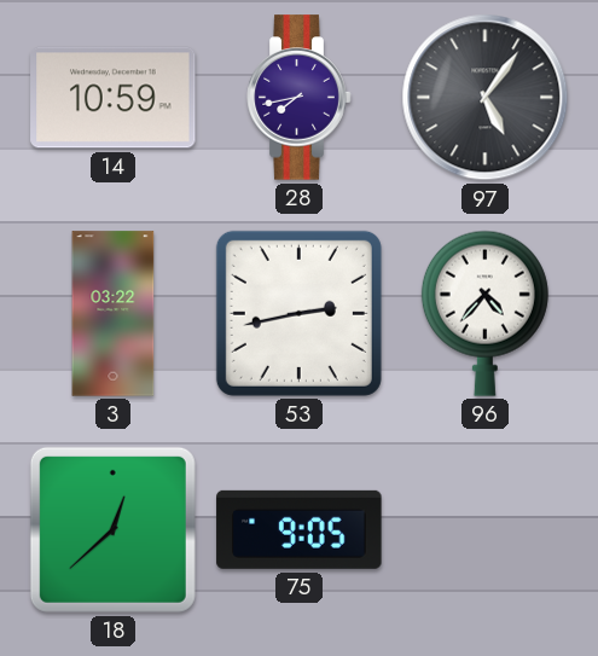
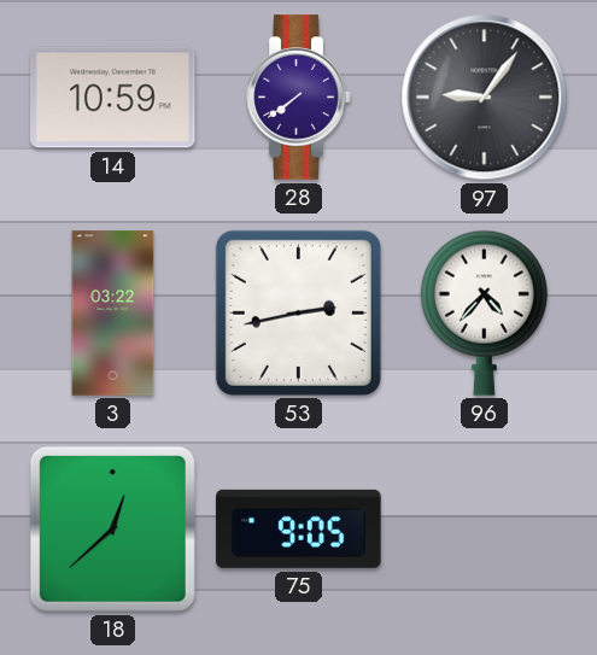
28: 7:43 -> 7:39 (299, 98)
97: 5:06 -> 9:06 (485, 98)
